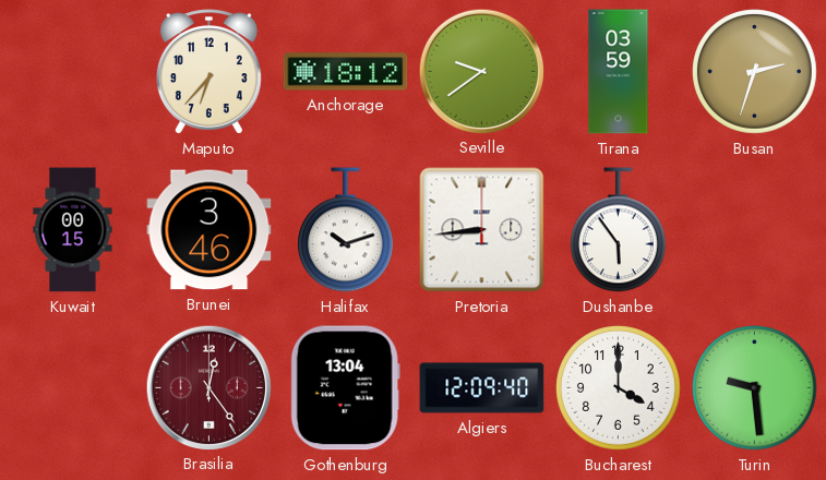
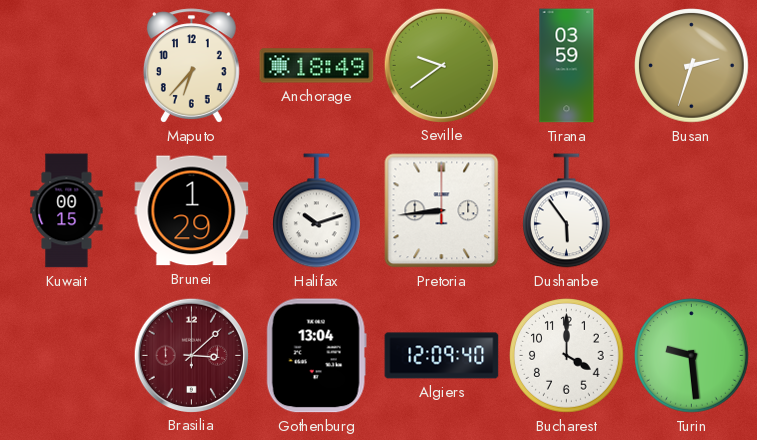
Anchorage: 18:12 -> 18:49 (317, 66)
Brunei: 3:46 -> 1:29 (192, 211)
Brasilia: 12:24 -> 3:08 (191, 355)
